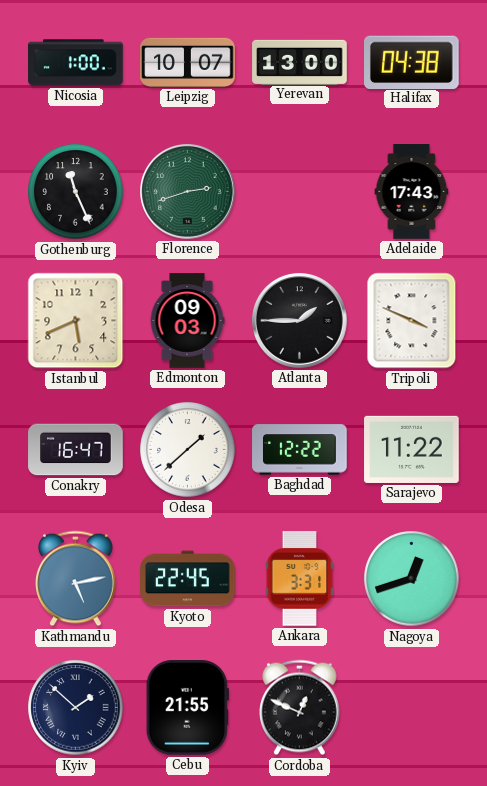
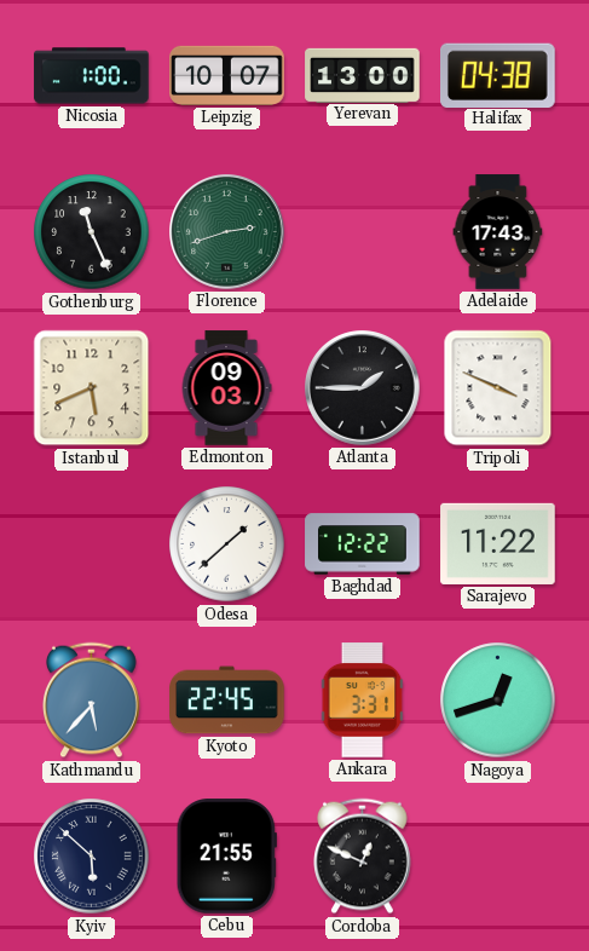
Conakry: 16:47 -> none (76, 450)
Kathmandu: 5:13 -> 5:37 (92, 701)
Kyiv: 1:52 -> 5:52 (92, 857)
